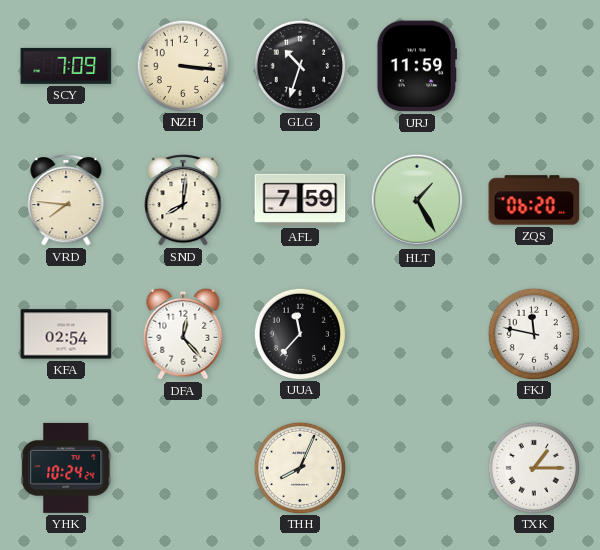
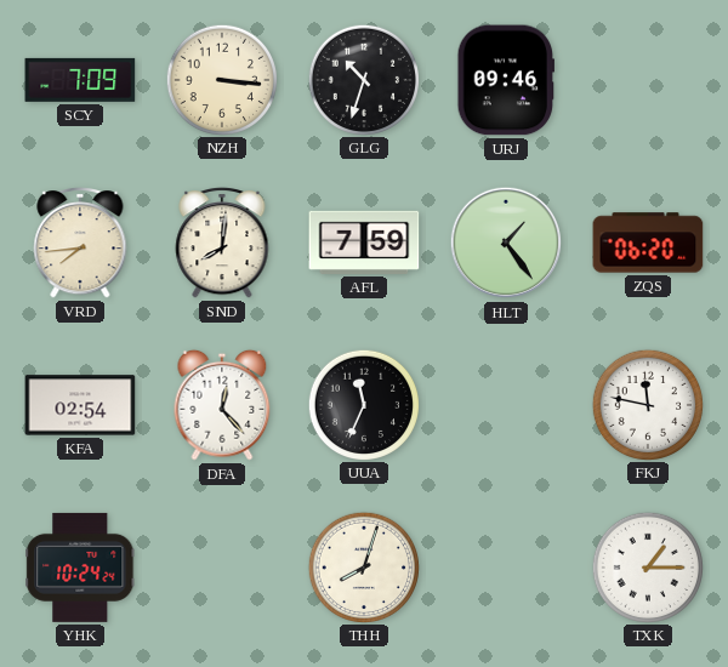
URJ: 11:59 -> 09:46 (505, 80)
VRD: 7:46 -> 7:44 (80, 244)
HLT: 1:25 -> 1:24 (506, 243)
UUA: 11:37 -> 11:34 (363, 404)
THH: 8:04 -> 8:03 (363, 566)
